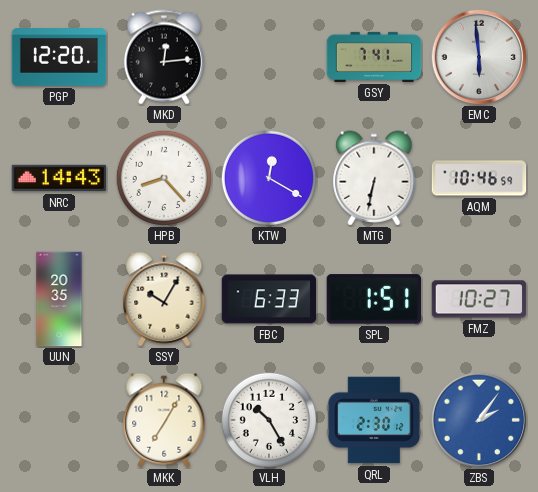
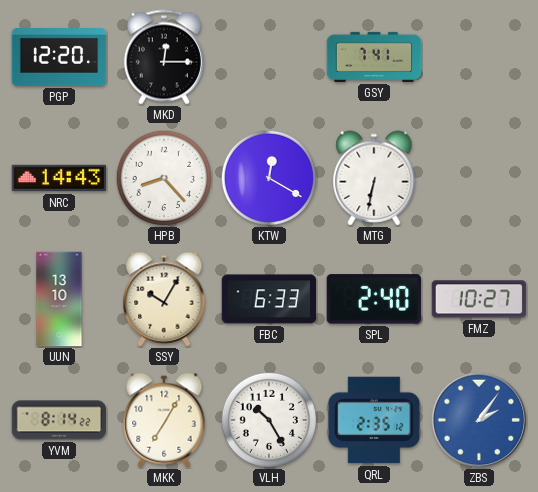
MKD: 12:14 -> 12:15 (164, 57)
EMC: 5:59 -> none (479, 57)
AQM: 10:46 -> none (479, 178)
UUN: 20:35 -> 13:10 (59, 299)
SPL: 1:51 -> 2:40 (373, 299)
YVM: none -> 8:14 (59, 420)
QRL: 2:30 -> 2:35 (374, 420)
